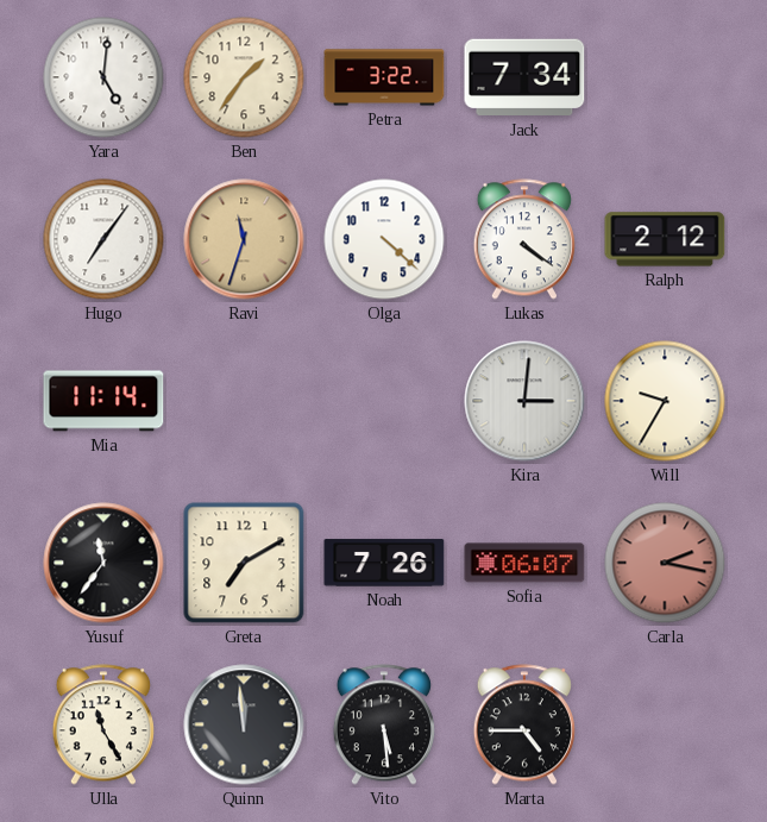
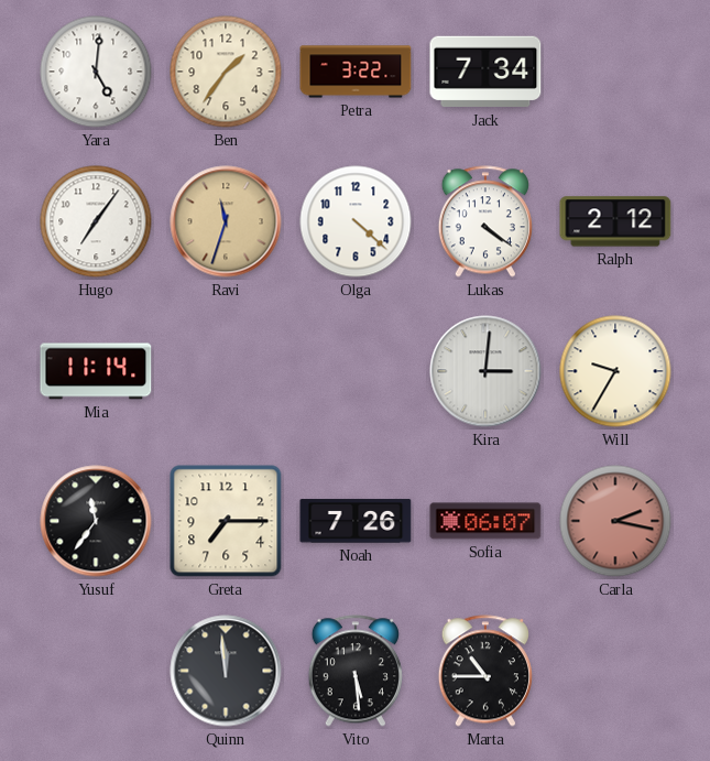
Greta: 7:10 -> 7:15 (226, 521)
Ulla: 11:25 -> none (103, 724)
Marta: 4:45 -> 10:45 (485, 671)
